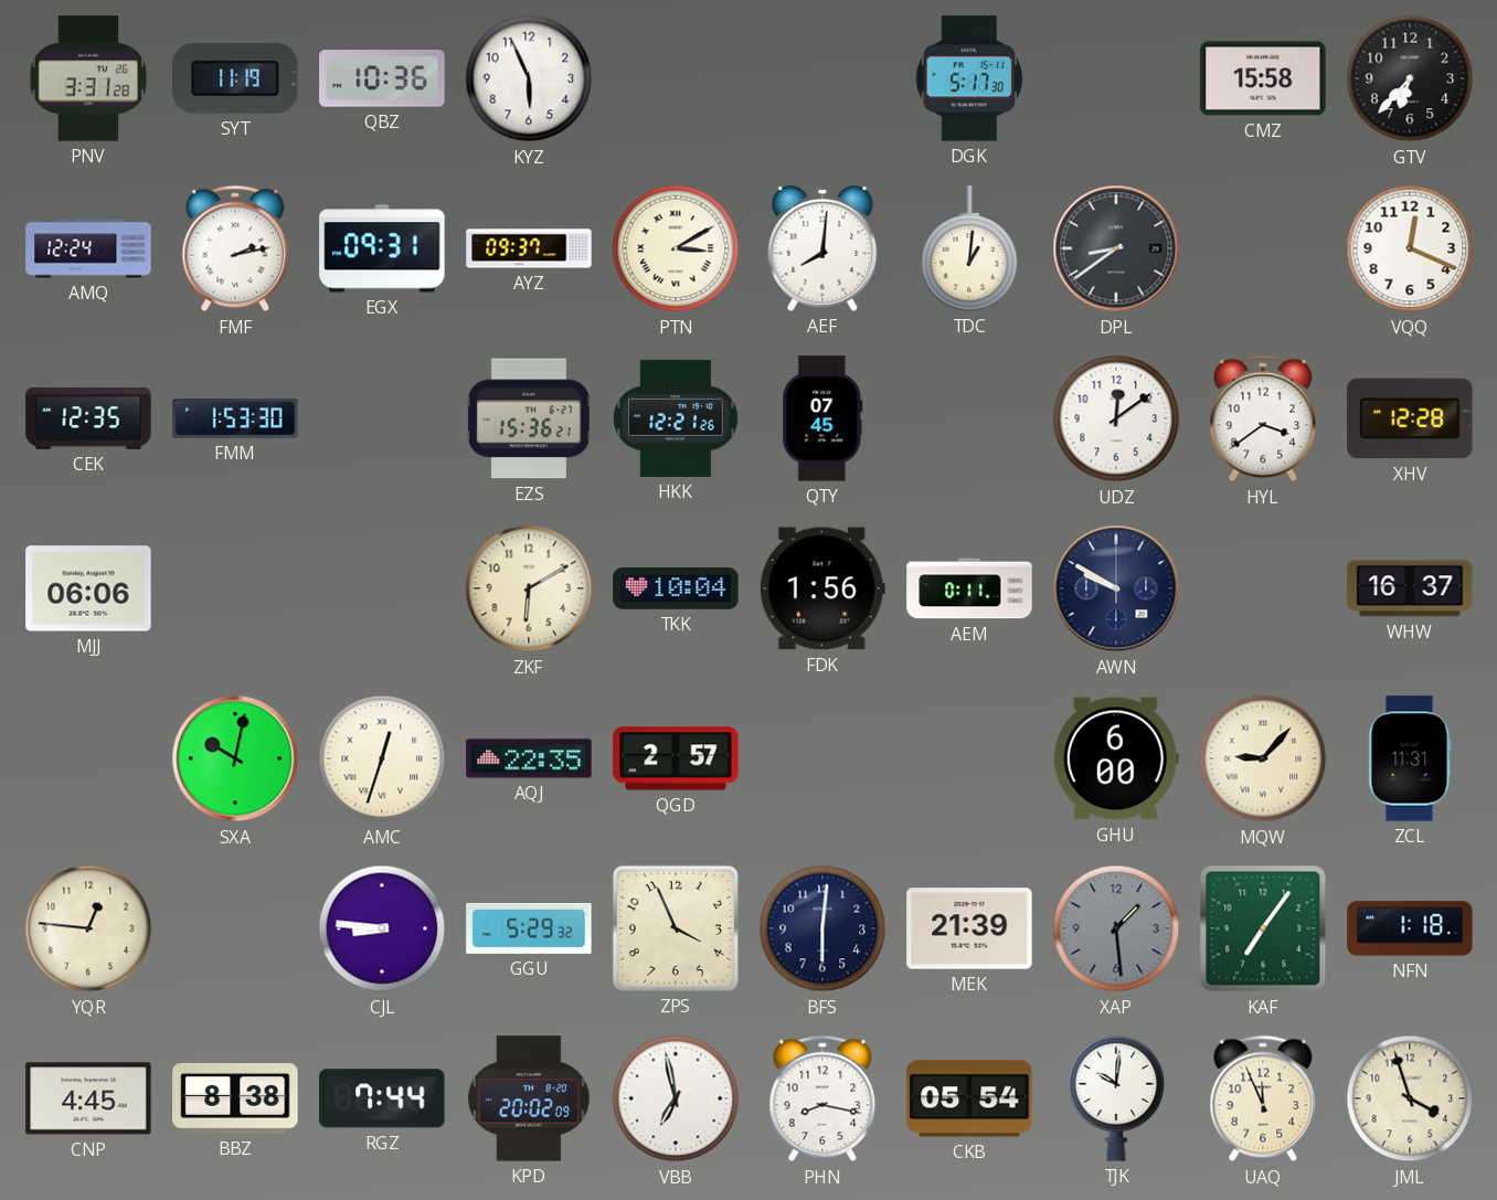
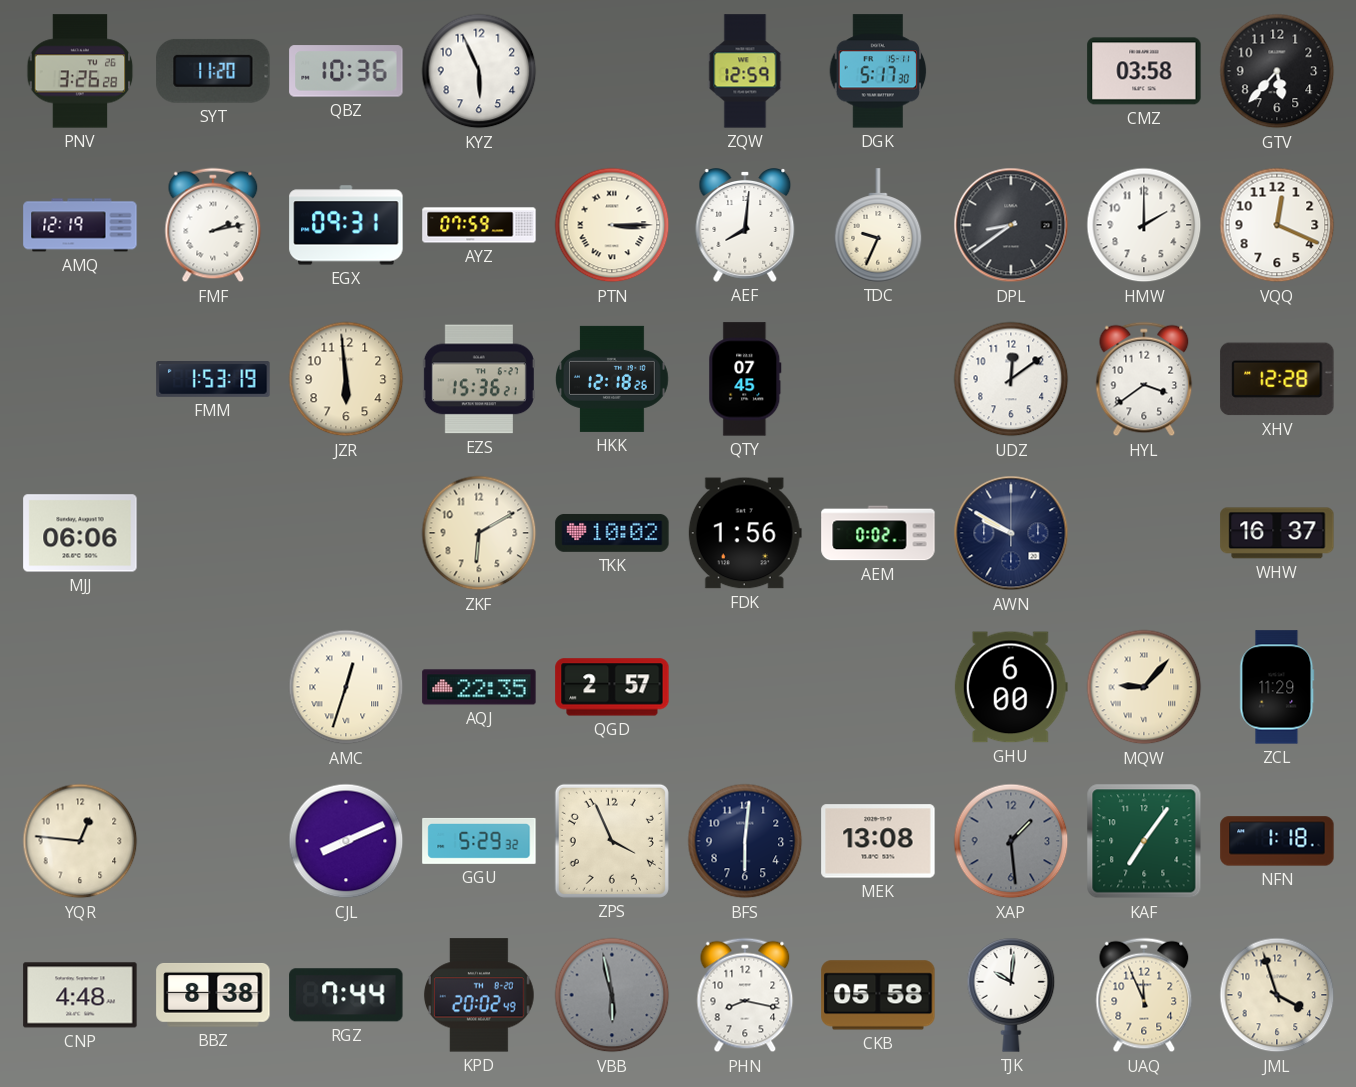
PNV: 3:31 -> 3:26 (80, 71)
SYT: 11:19 -> 11:20 (213, 71)
ZQW: none -> 12:59 (745, 71)
CMZ: 15:58 -> 03:58 (1144, 71)
GTV: 6:37 -> 5:37 (1277, 71)
AMQ: 12:24 -> 12:19 (80, 225)
AYZ: 09:37 -> 07:59 (479, 225)
PTN: 3:10 -> 3:15 (612, 225)
TDC: 1:01 -> 9:34 (878, 225)
HMW: none -> 2:00 (1144, 225)
CEK: 12:35 -> none (88, 418)
FMM: 1:53:30 -> 1:53:19 (213, 380)
JZR: none -> 5:59 (346, 379)
HKK: 12:21 -> 12:18 (613, 379)
TKK: 10:04 -> 10:02 (612, 533)
AEM: 0:11 -> 0:02 (878, 533)
SXA: 10:02 -> none (235, 758)
ZCL: 11:31 -> 11:29 (1277, 687)
CJL: 8:46 -> 8:11 (346, 841)
MEK: 21:39 -> 13:08 (878, 841)
CNP: 4:45 -> 4:48 (80, 995)
KPD: 20:02:09 -> 20:02:49 (479, 995)
VBB: 6:58 -> 5:58 (612, 995)
VBB dial: white -> grey (612, 995)
CKB: 05:54 -> 05:58 (878, 995)
